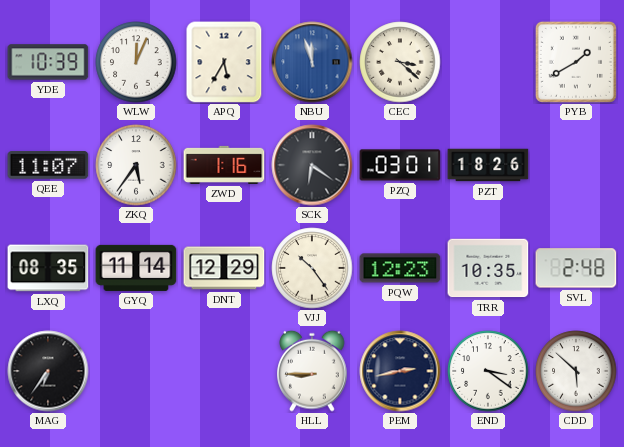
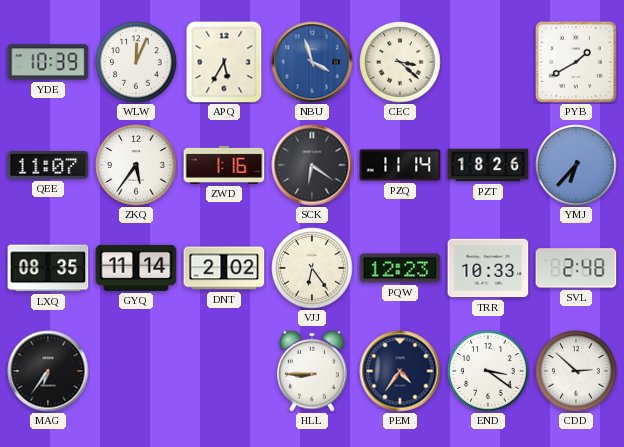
NBU: 11:57 -> 3:57 (312, 62)
PZQ: 03:01 -> 11:14 (400, 165)
YMJ: none -> 6:37 (576, 165)
DNT: 12:29 -> 2:02 (224, 268)
VJJ: 10:24 -> 6:24 (312, 268)
TRR: 10:35 -> 10:33 (488, 268)
PEM: 2:43 -> 4:36 (400, 371)
CDD: 5:52 -> 2:52 (576, 371)
